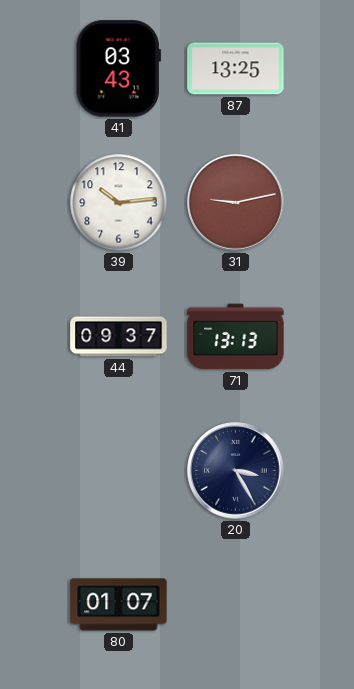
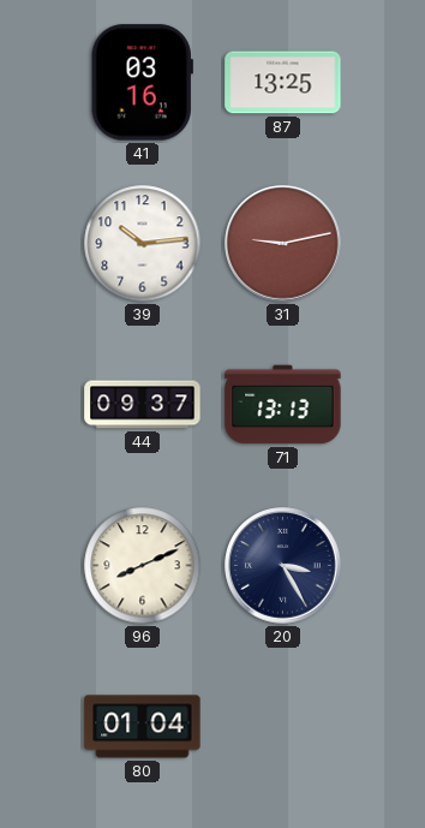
41: 03:43 -> 03:16 (142, 83)
96: none -> 8:11 (143, 566)
80: 01:07 -> 01:04 (143, 727)
